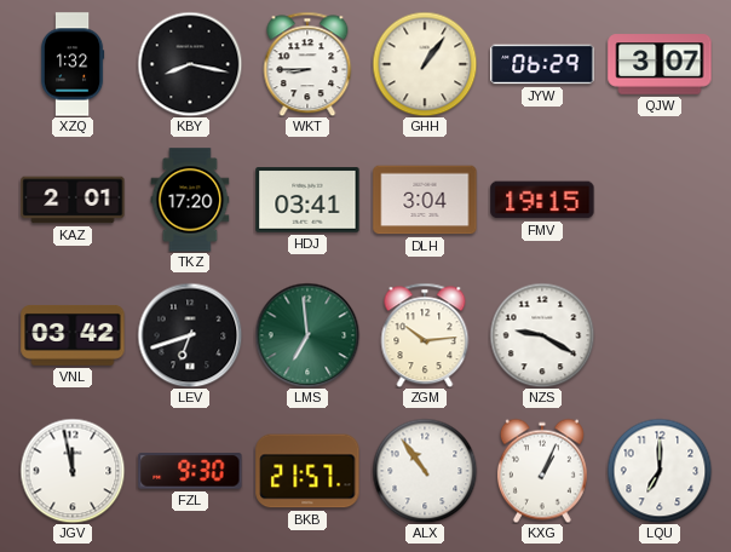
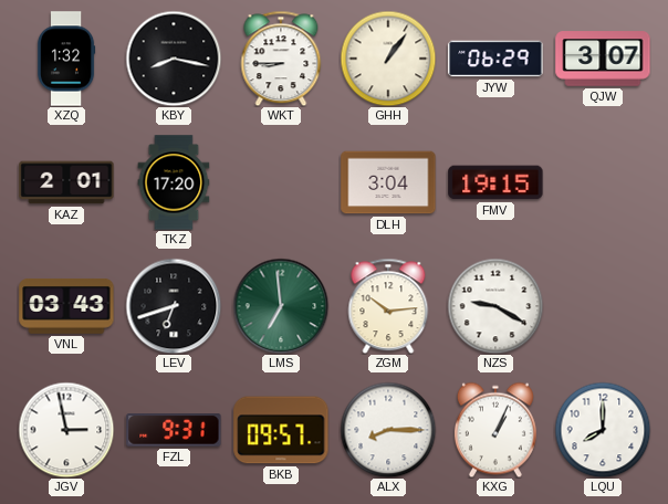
HDJ: 03:41 -> none (307, 200)
VNL: 03:42 -> 03:43 (66, 306)
JGV: 11:58 -> 2:58 (66, 430)
FZL: 9:30 -> 9:31 (174, 430)
BKB: 21:57 -> 09:57 (281, 430)
ALX: 10:54 -> 8:15 (388, 430)
LQU: 7:00 -> 8:00 (603, 430)
